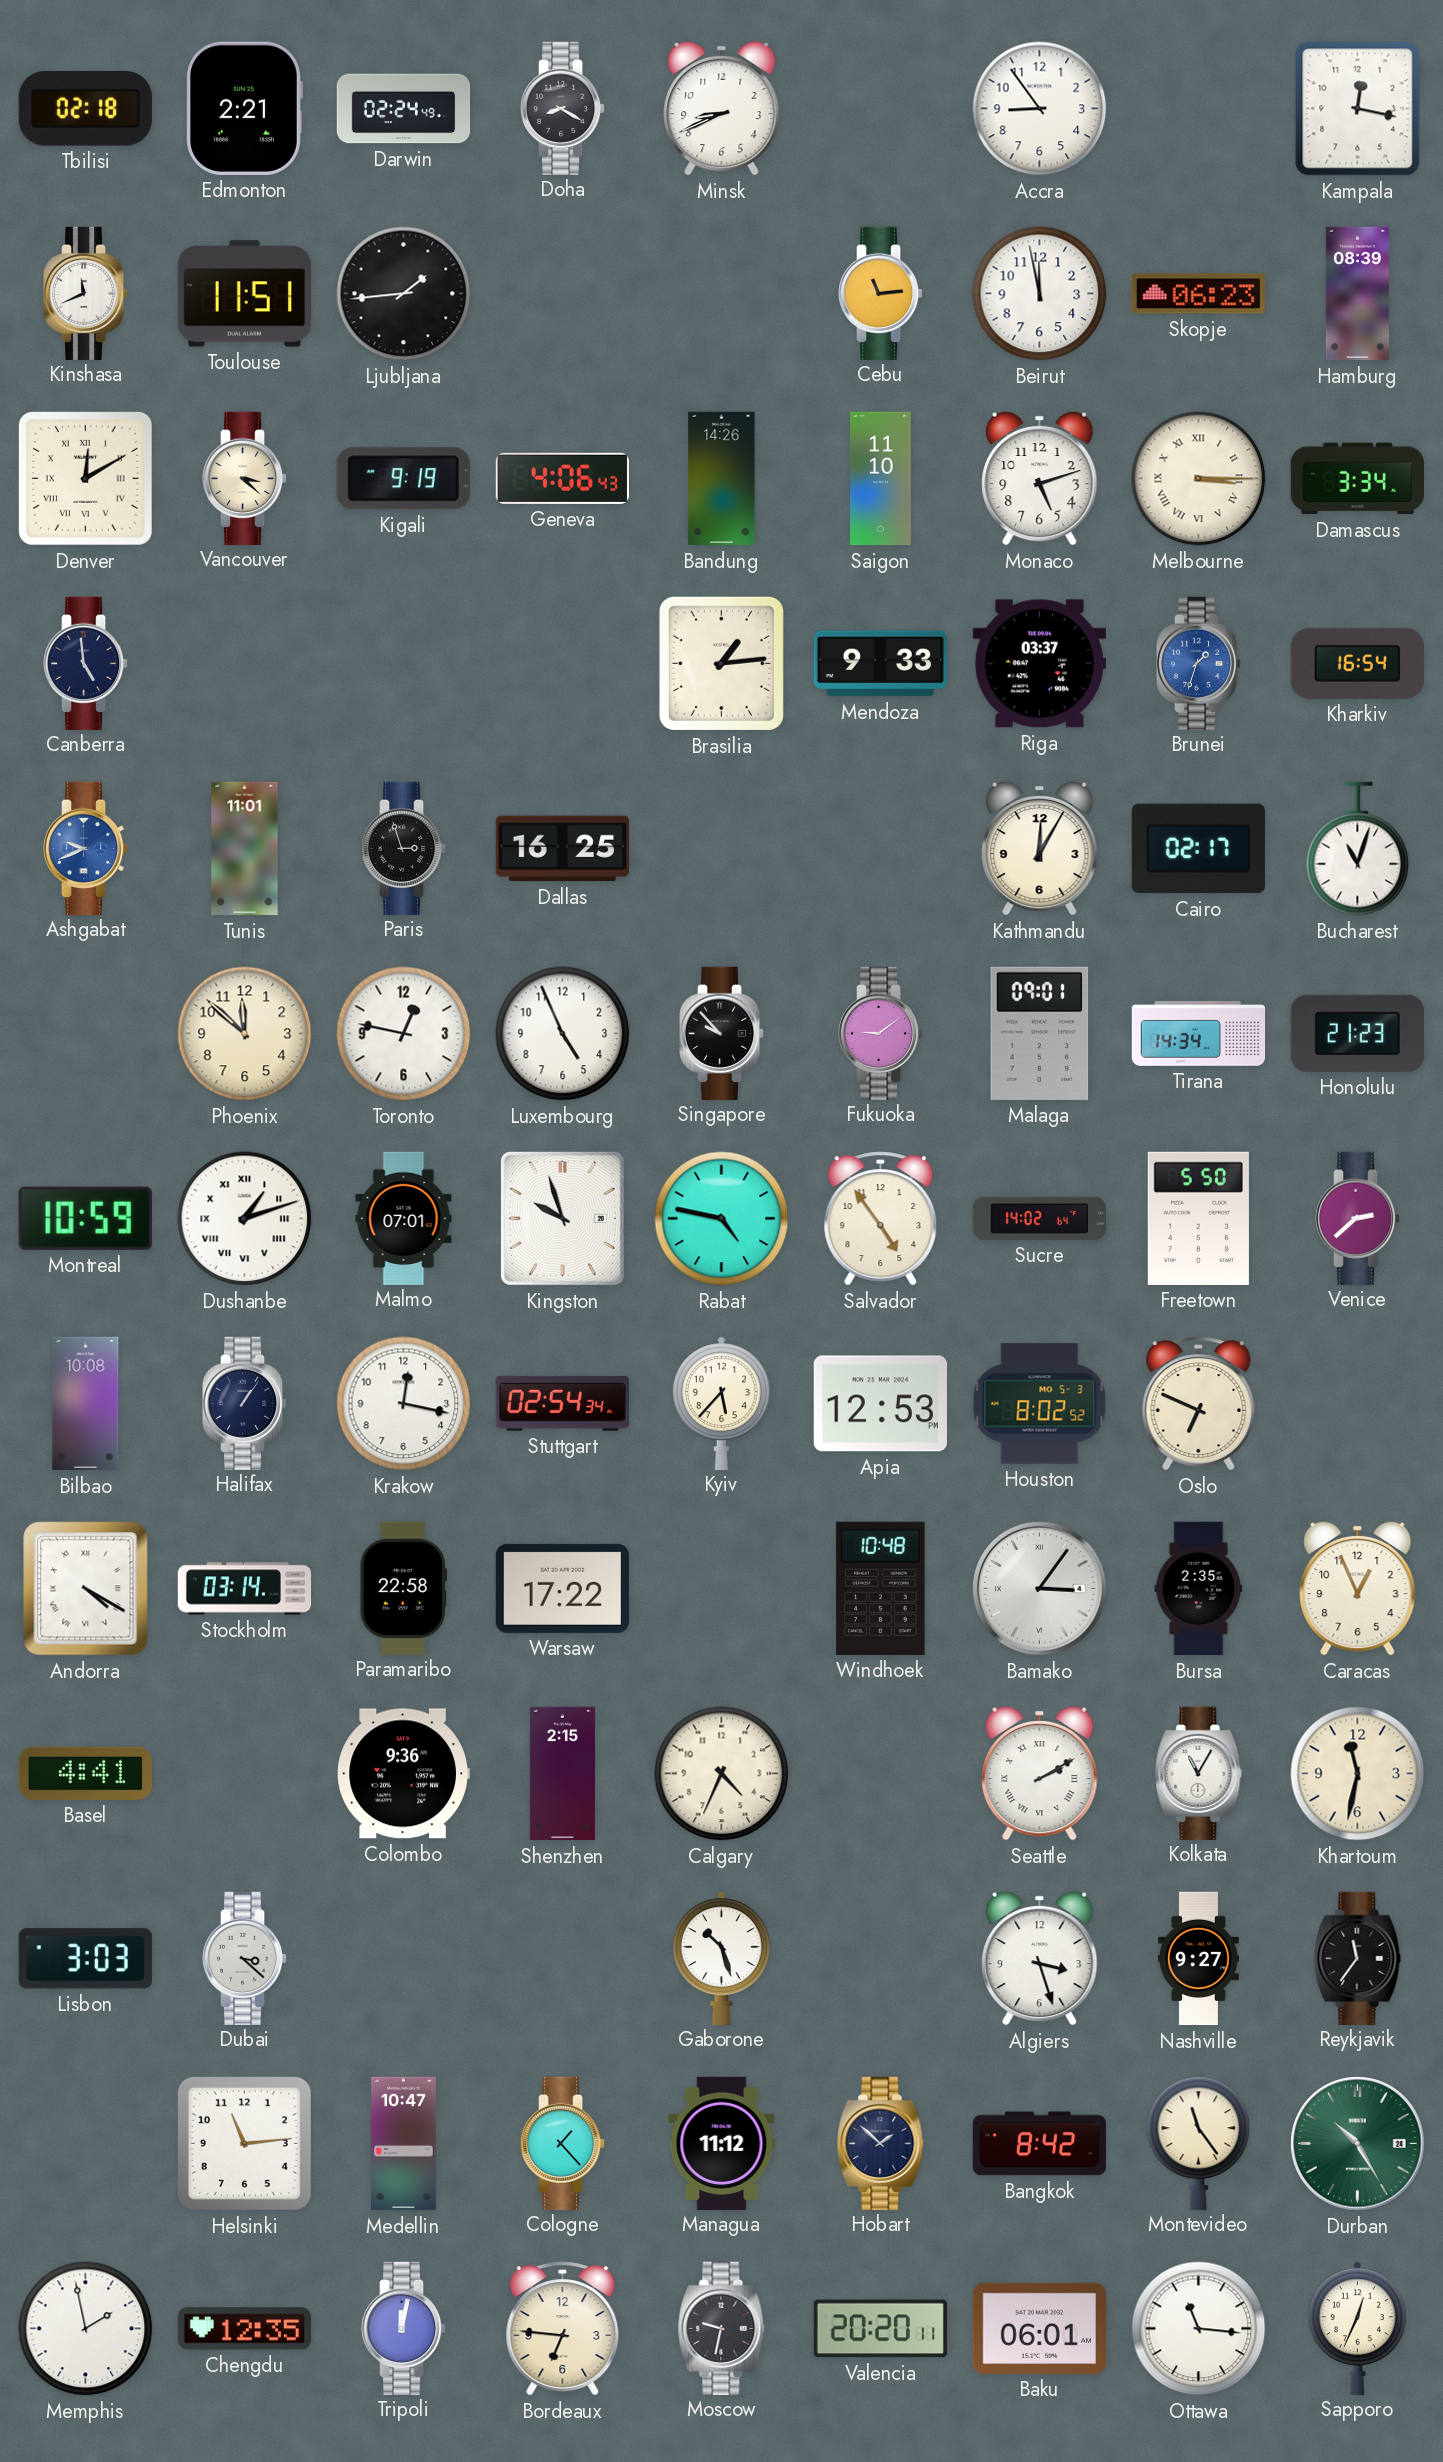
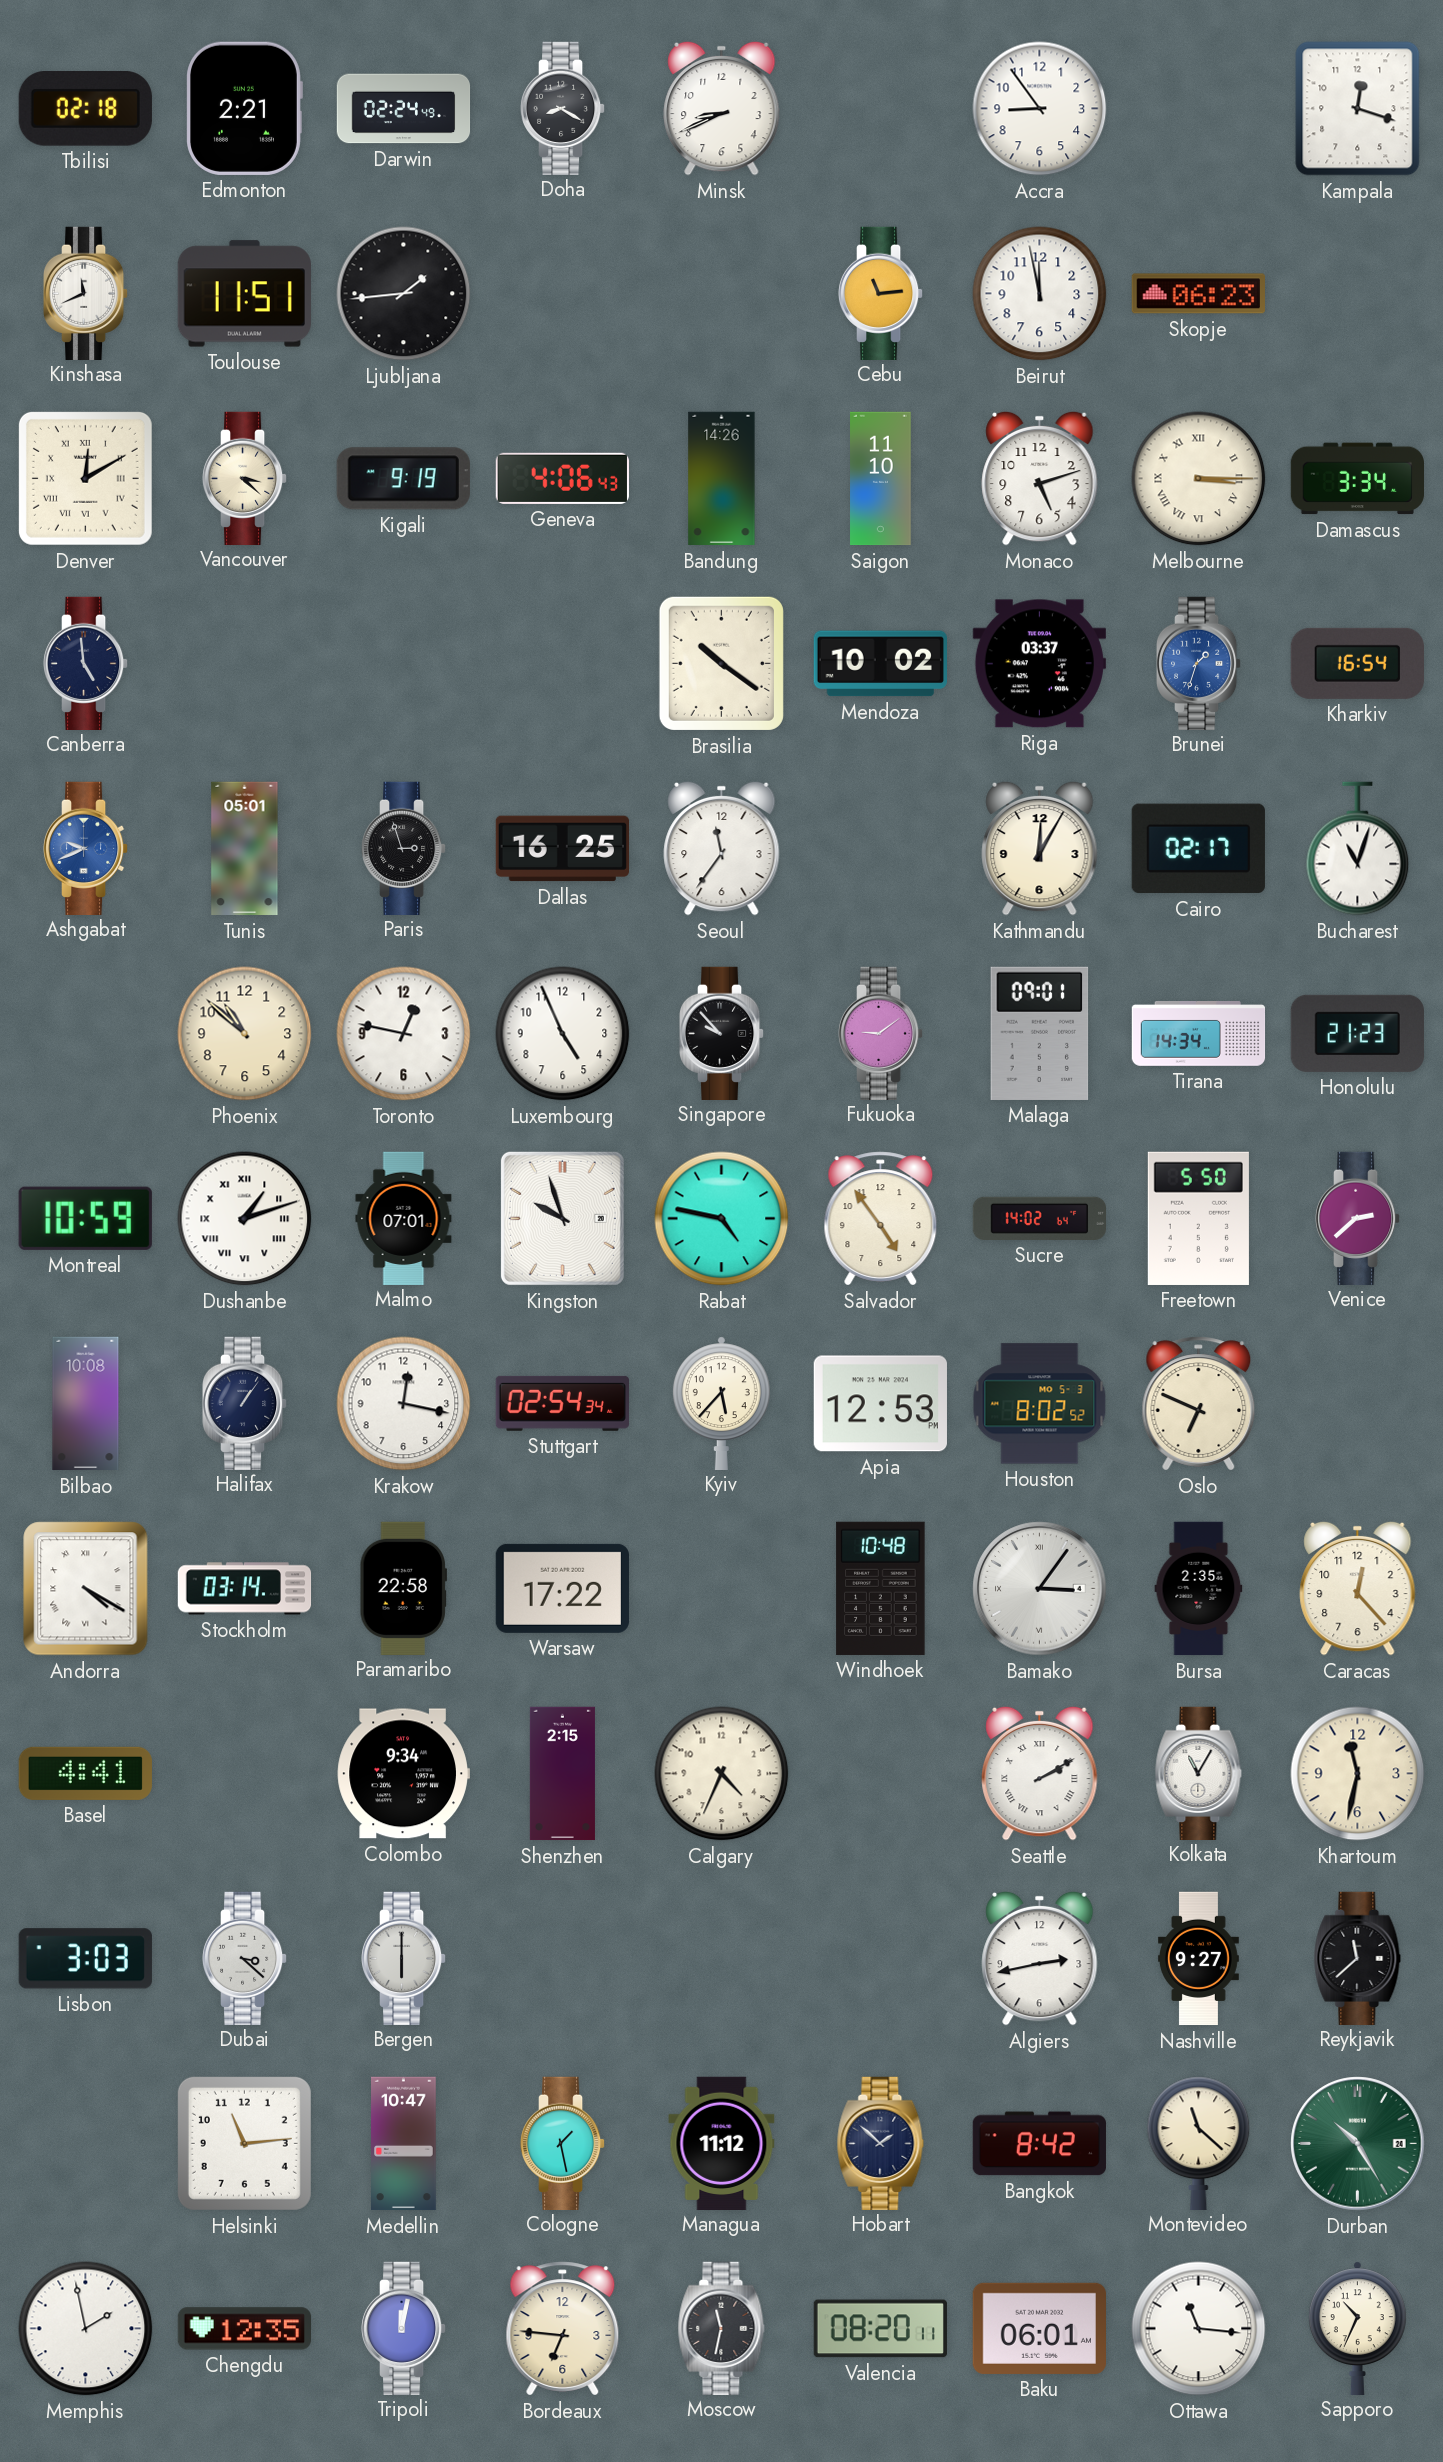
Kampala: 12:17 -> 12:18 (1358, 109)
Hamburg: 08:39 -> none (1358, 294)
Brasilia: 1:14 -> 10:21 (721, 663)
Mendoza: 9:33 -> 10:02 (880, 664)
Tunis: 11:01 -> 05:01 (245, 849)
Seoul: none -> 11:36 (722, 848)
Phoenix: 11:52 -> 10:52 (245, 1034)
Caracas: 12:56 -> 12:23 (1358, 1588)
Colombo: 9:36 -> 9:34 (403, 1774)
Bergen: none -> 6:00 (404, 1958)
Gaborone: 10:27 -> none (721, 1958)
Algiers: 3:27 -> 2:43 (1040, 1958)
Reykjavik: 11:36 -> 11:38 (1358, 1958)
Cologne: 1:23 -> 1:28 (563, 2143)
Montevideo: 11:24 -> 11:22 (1199, 2143)
Moscow: 9:32 -> 11:32 (722, 2328)
Valencia: 20:20 -> 08:20 (880, 2329)
Sapporo: 12:34 -> 10:34 (1357, 2328)
